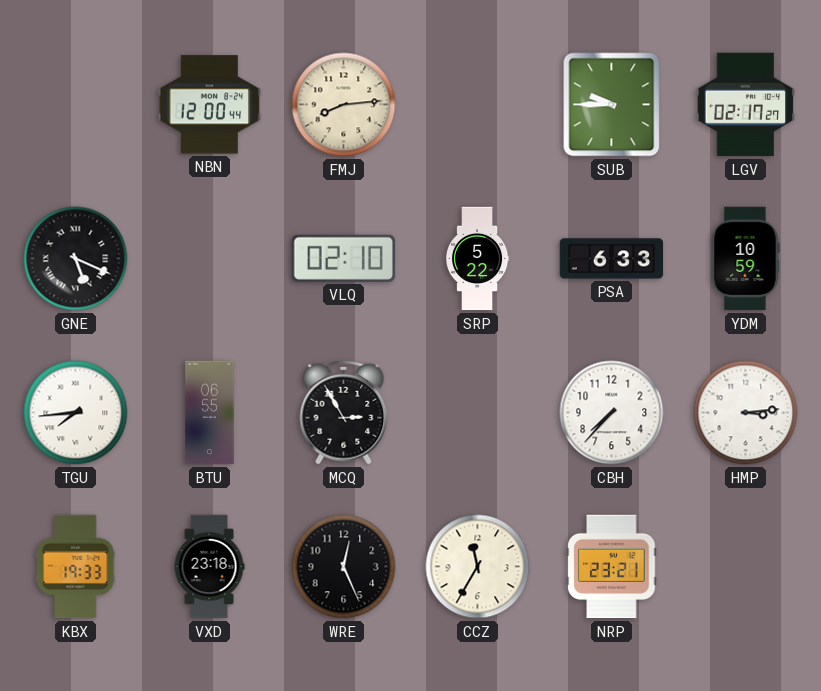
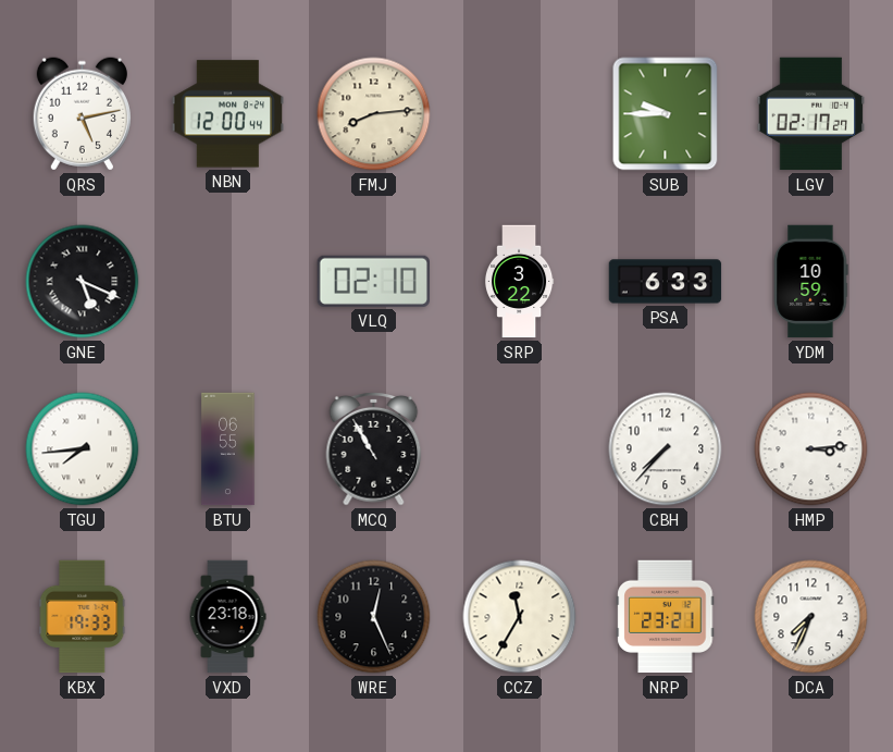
QRS: none -> 5:13 (82, 114)
SRP: 5:22 -> 3:22 (519, 282)
MCQ: 2:55 -> 10:55 (374, 448)
DCA: none -> 7:34 (811, 617)
